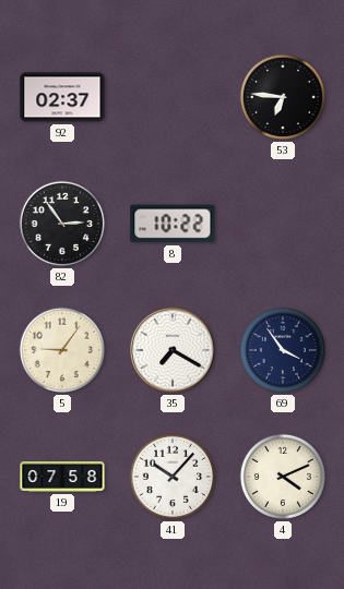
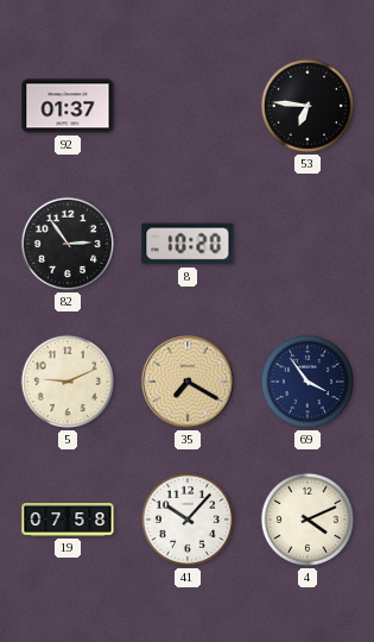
92: 02:37 -> 01:37 (68, 106)
8: 10:22 -> 10:20 (188, 244)
5: 9:06 -> 9:11 (68, 382)
35 dial: white -> champagne (189, 383)
